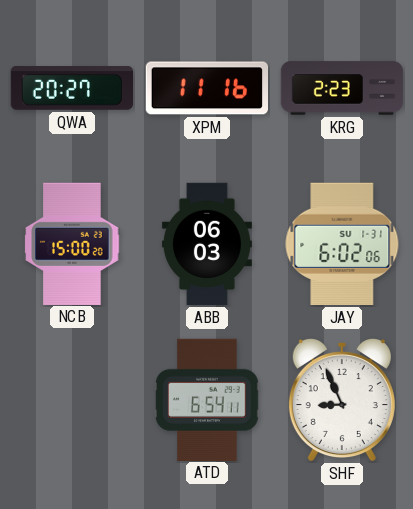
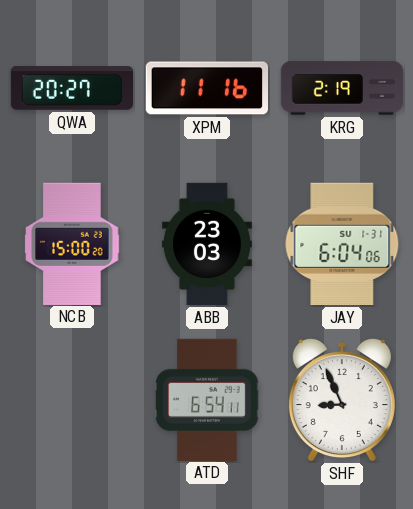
KRG: 2:23 -> 2:19 (342, 88)
ABB: 06:03 -> 23:03 (207, 244)
JAY: 6:02 -> 6:04 (342, 244)
